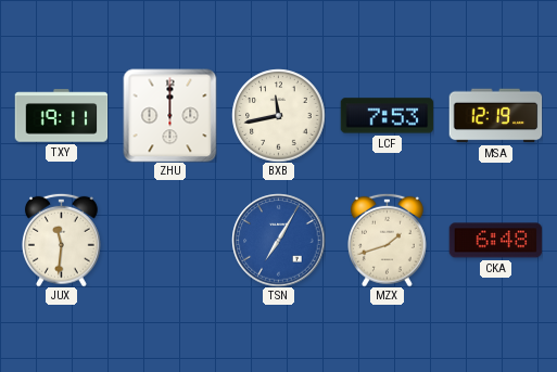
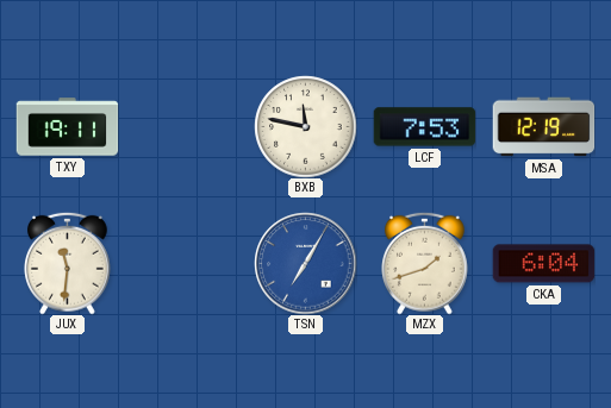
ZHU: 12:00 -> none (169, 115)
BXB: 11:43 -> 11:47 (305, 126)
CKA: 6:48 -> 6:04 (543, 264)
